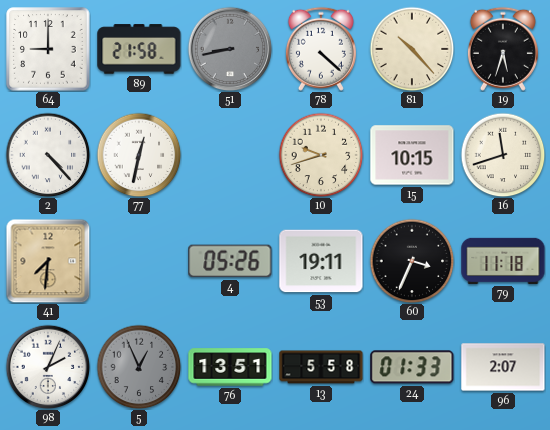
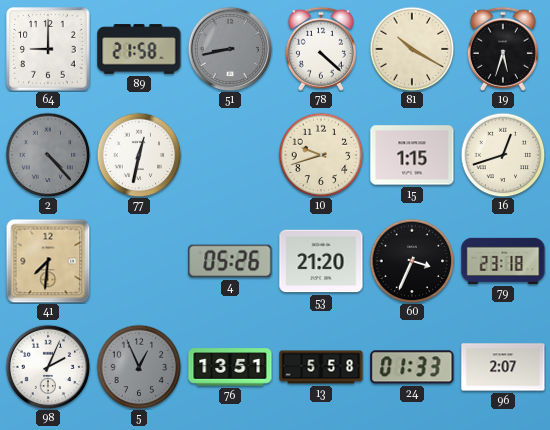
81: 10:23 -> 10:20 (412, 49)
2 dial: white -> grey (48, 155)
15: 10:15 -> 1:15 (412, 155)
16: 11:42 -> 12:42 (503, 155)
53: 19:11 -> 21:20 (321, 261)
79: 11:18 -> 23:18 (503, 261)
